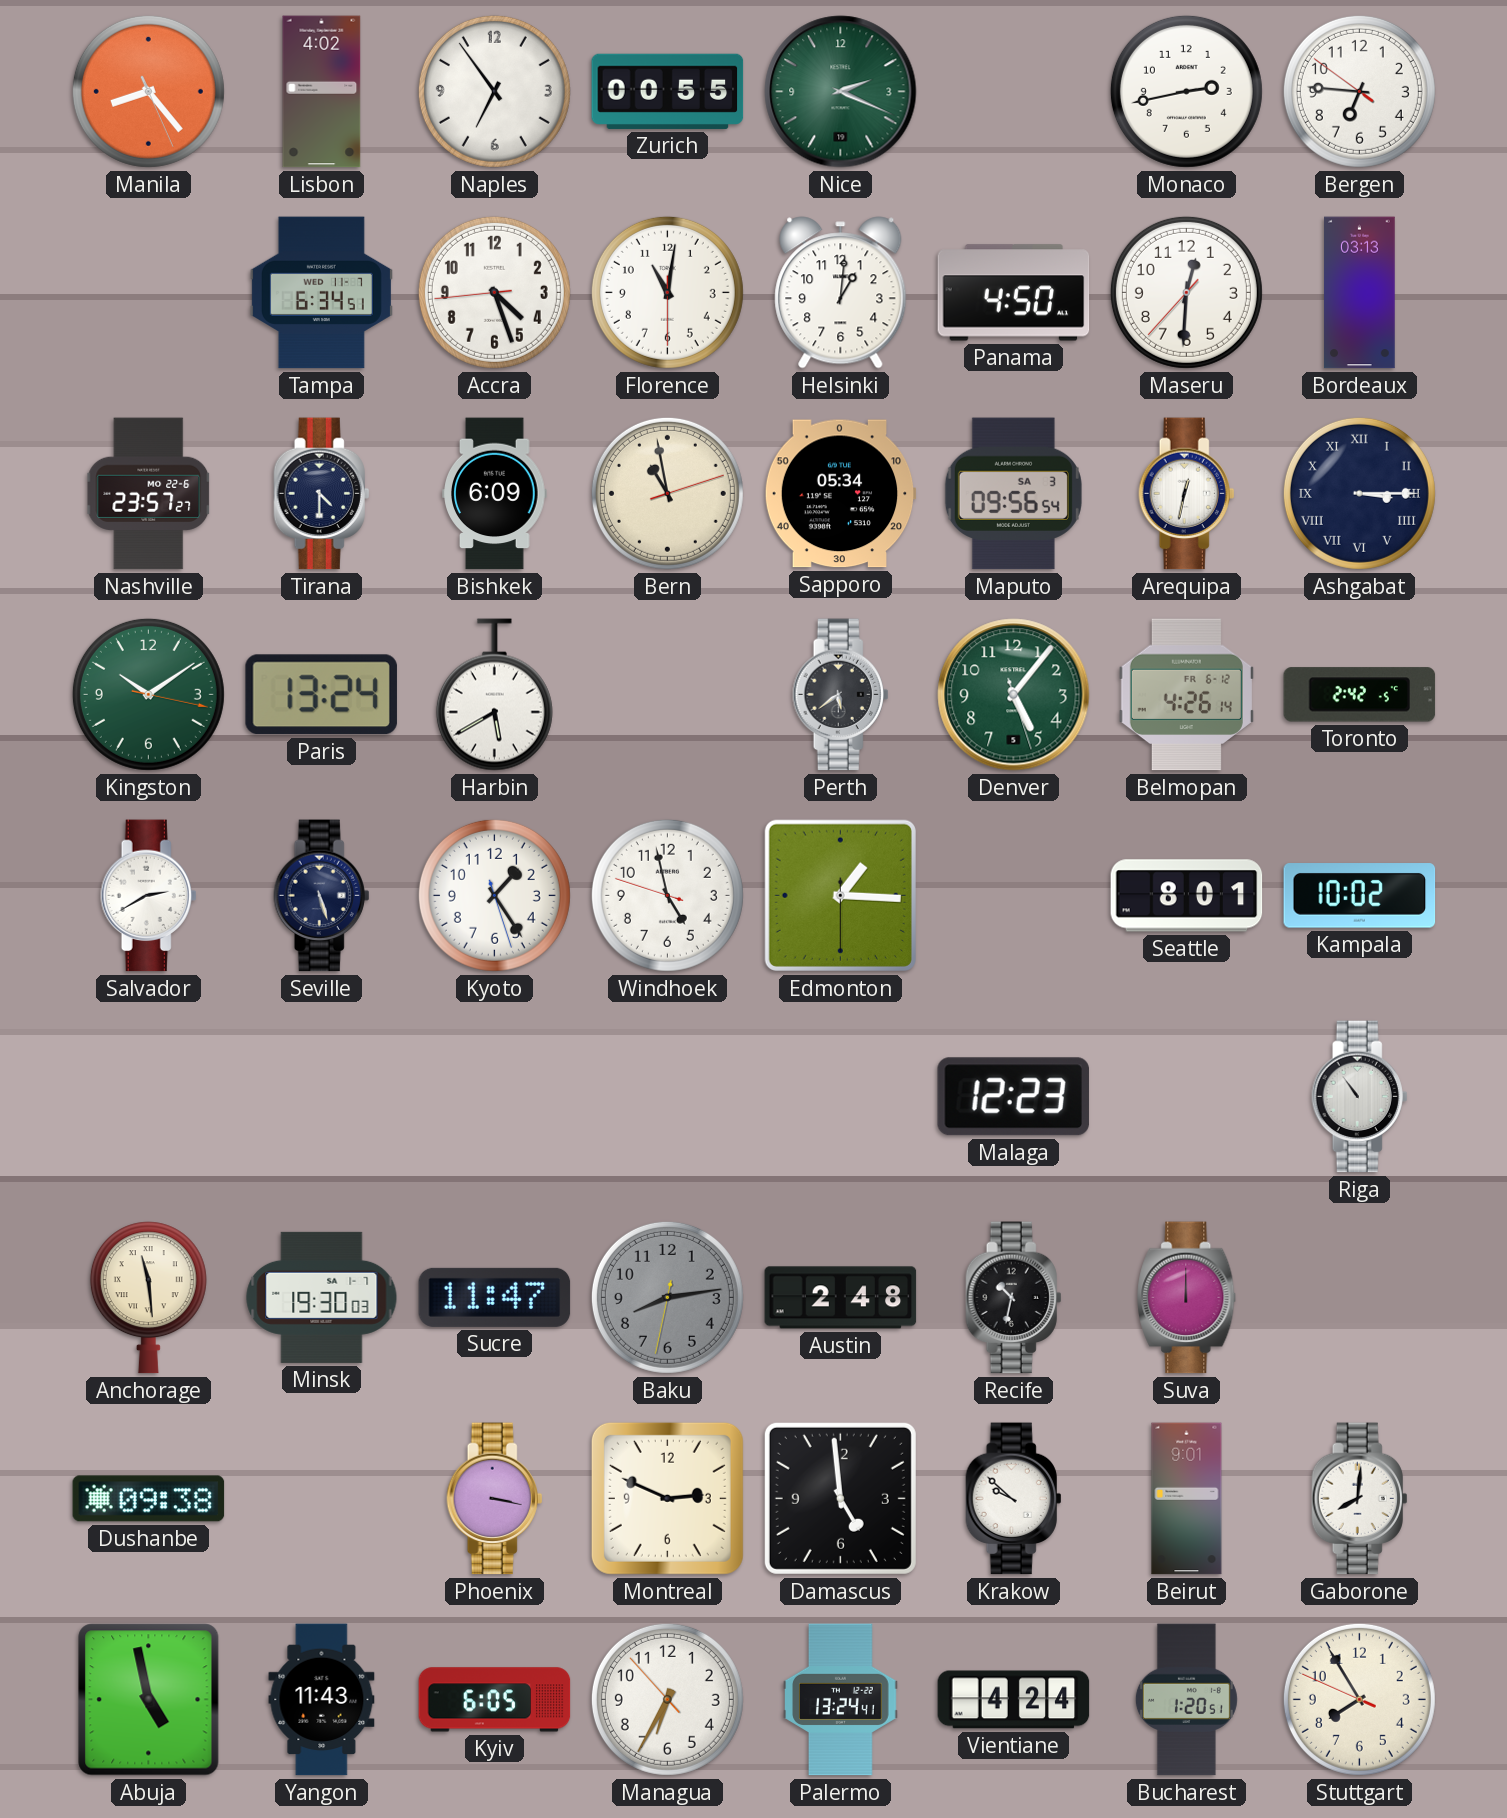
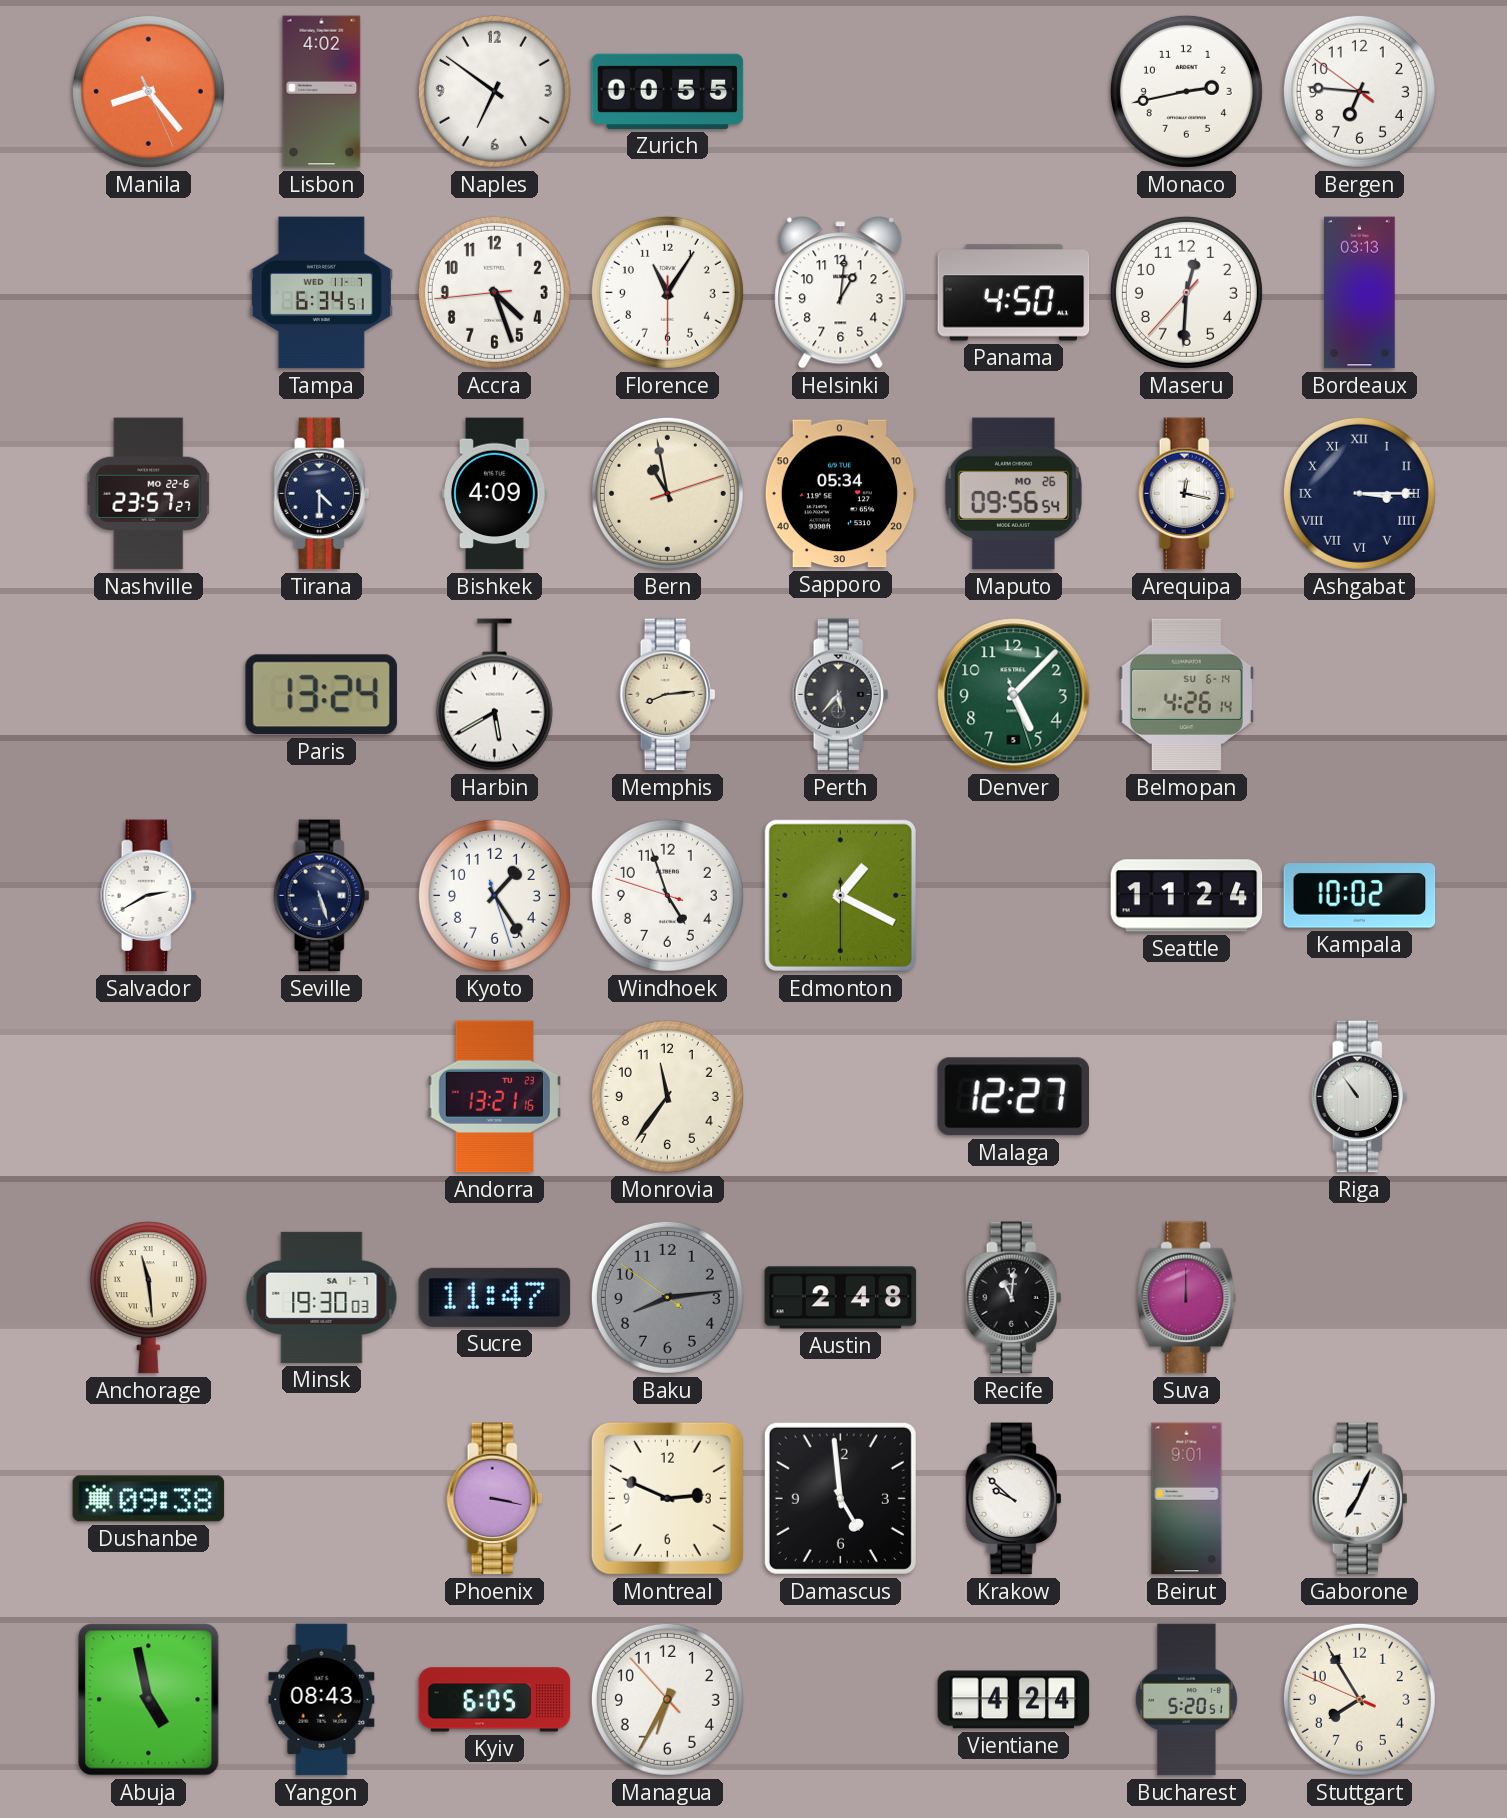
Naples: 6:54 -> 6:51 (494, 91)
Nice: 2:19 -> none (841, 92)
Florence: 11:01 -> 11:05 (667, 292)
Bishkek: 6:09 -> 4:09 (495, 494)
Maputo date: SA 3 -> MO 26 (1013, 494)
Arequipa: 12:32 -> 12:17 (1187, 494)
Kingston: 10:09 -> none (148, 694)
Memphis: none -> 8:14 (668, 695)
Perth: 5:39 -> 5:37 (841, 695)
Denver: 5:06 -> 5:07 (1014, 695)
Belmopan date: FR 6-12 -> SU 6-14 (1186, 695)
Toronto: 2:42 -> none (1360, 695)
Windhoek: 4:57 -> 4:56 (667, 895)
Edmonton: 1:15 -> 1:19 (840, 895)
Seattle: 8:01 -> 11:24 (1187, 896)
Andorra: none -> 13:21 (495, 1097)
Monrovia: none -> 11:36 (667, 1096)
Malaga: 12:23 -> 12:27 (1013, 1097)
Baku: 8:13:32 -> 8:13:51 (667, 1297)
Recife: 10:32 -> 11:01 (1014, 1298)
Gaborone: 8:01 -> 7:04 (1360, 1499)
Yangon: 11:43 -> 08:43 (322, 1700)
Palermo: 13:24 -> none (841, 1700)
Bucharest: 1:20 -> 5:20 (1186, 1700)
